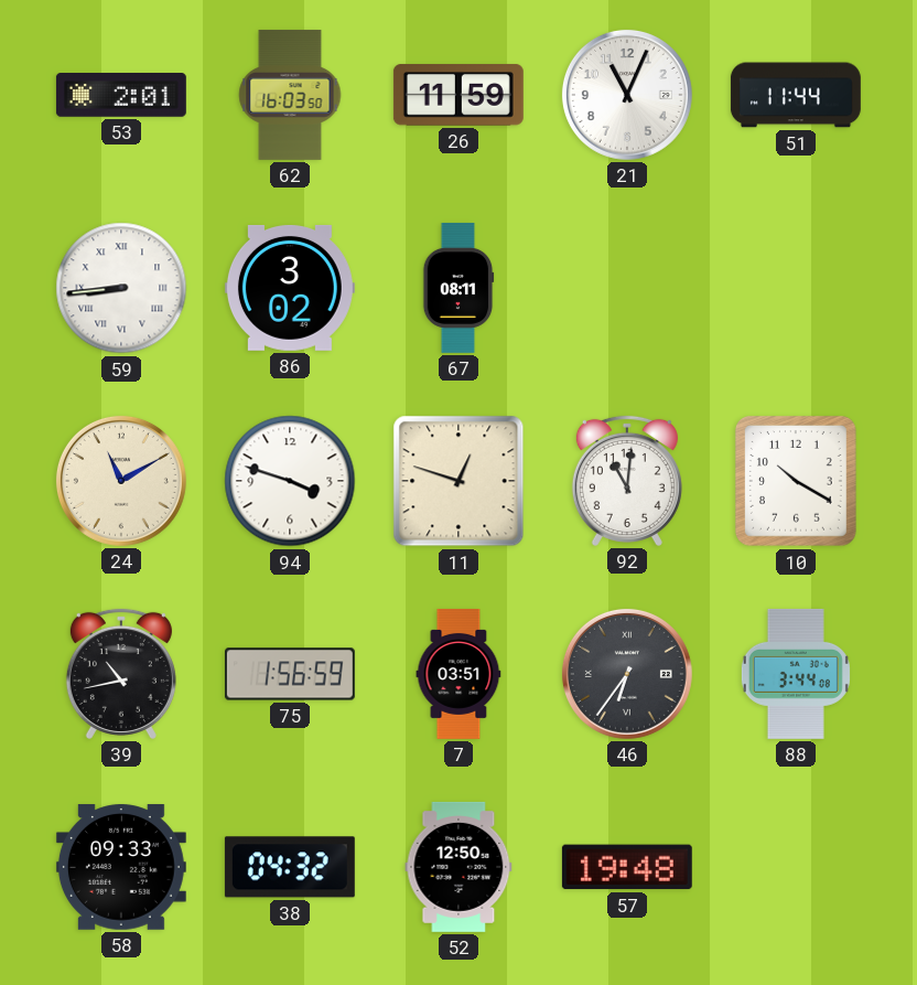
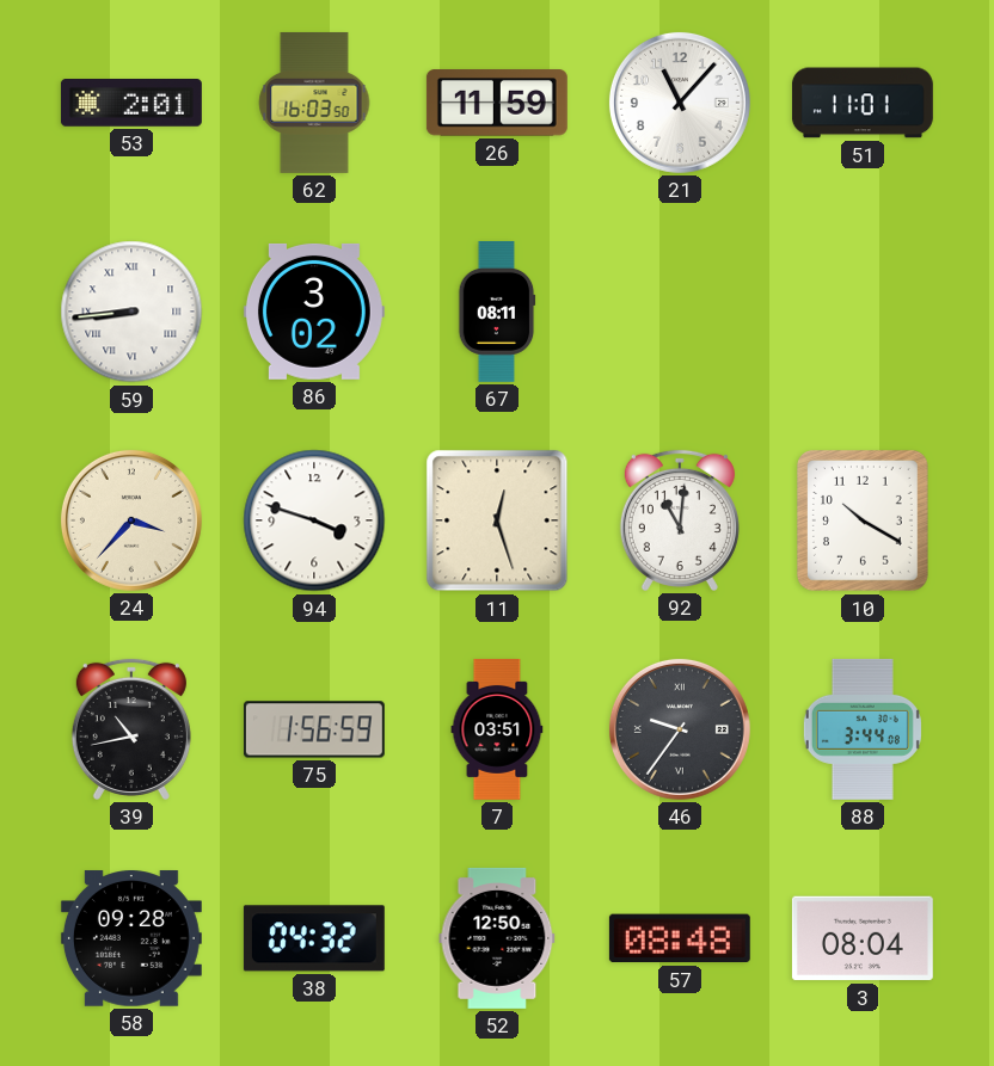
21: 11:04 -> 11:07 (680, 103)
51: 11:44 -> 11:01 (863, 103)
24: 11:10 -> 3:37 (131, 520)
11: 12:48 -> 12:27 (497, 520)
46: 6:36 -> 9:36 (680, 729)
58: 09:33 -> 09:28 (131, 938)
57: 19:48 -> 08:48 (680, 938)
3: none -> 08:04 (863, 938)
